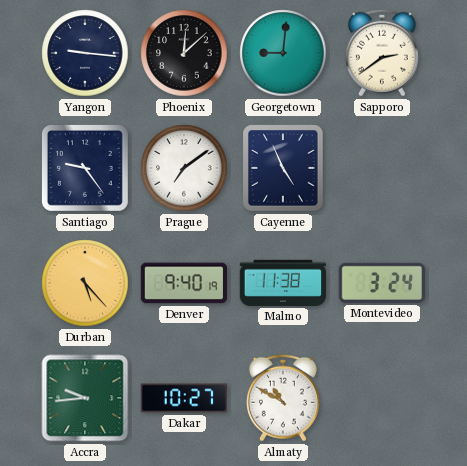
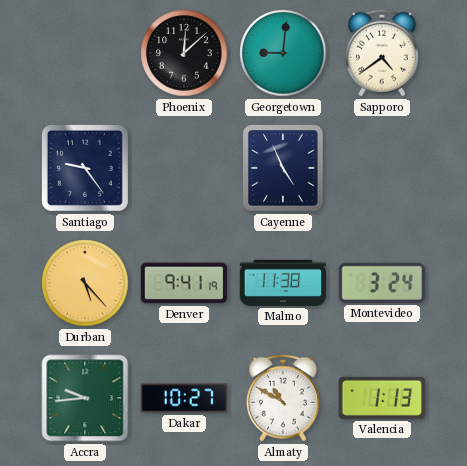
Yangon: 9:16 -> none (85, 53)
Sapporo: 2:39 -> 4:39 (382, 53)
Prague: 7:09 -> none (184, 168)
Denver: 9:40 -> 9:41 (184, 283)
Valencia: none -> 1:13 (381, 398)
